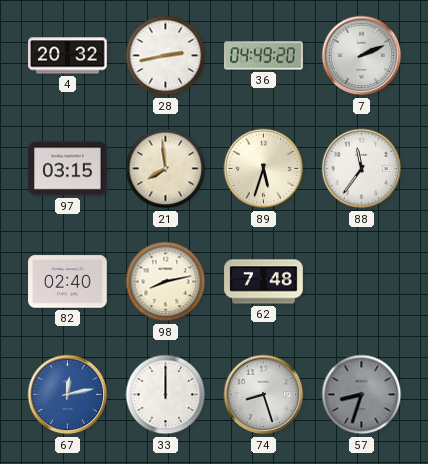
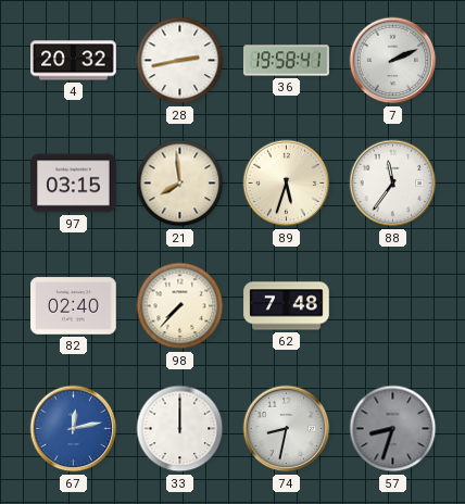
36: 04:49 -> 19:58 (287, 61)
98: 8:13 -> 7:37 (180, 306)
74: 8:27 -> 8:32 (287, 429)
